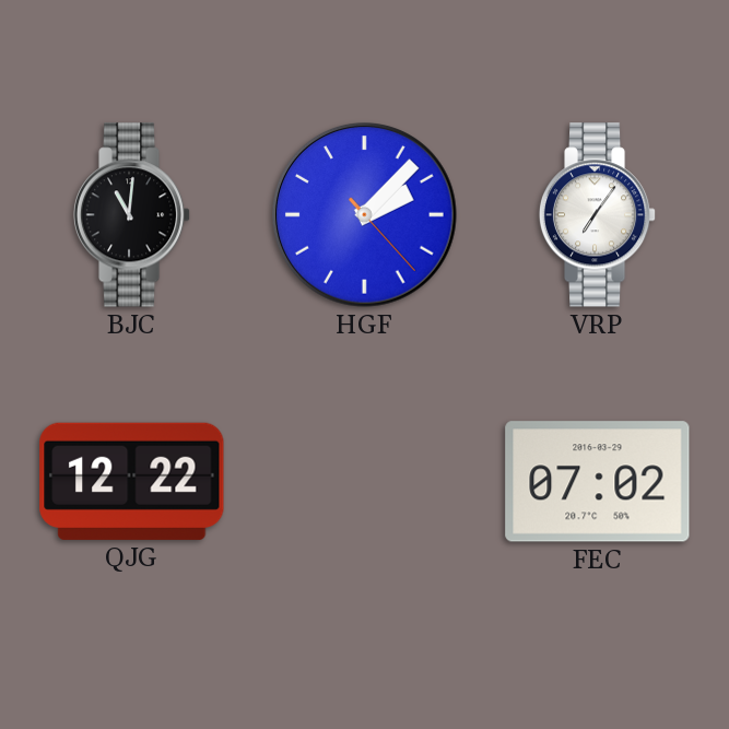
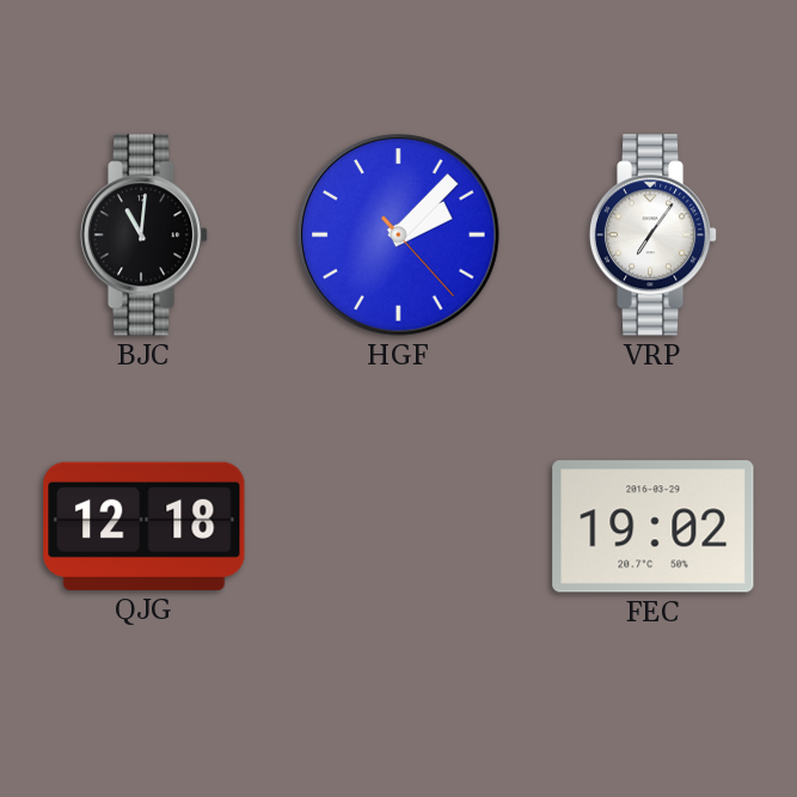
QJG: 12:22 -> 12:18 (145, 526)
FEC: 07:02 -> 19:02 (654, 527)
